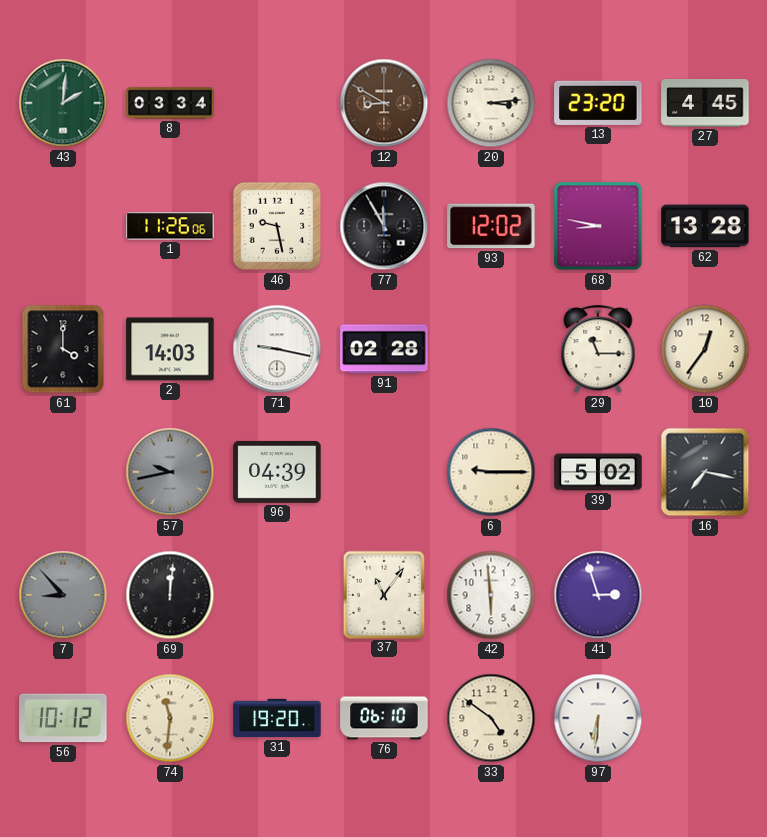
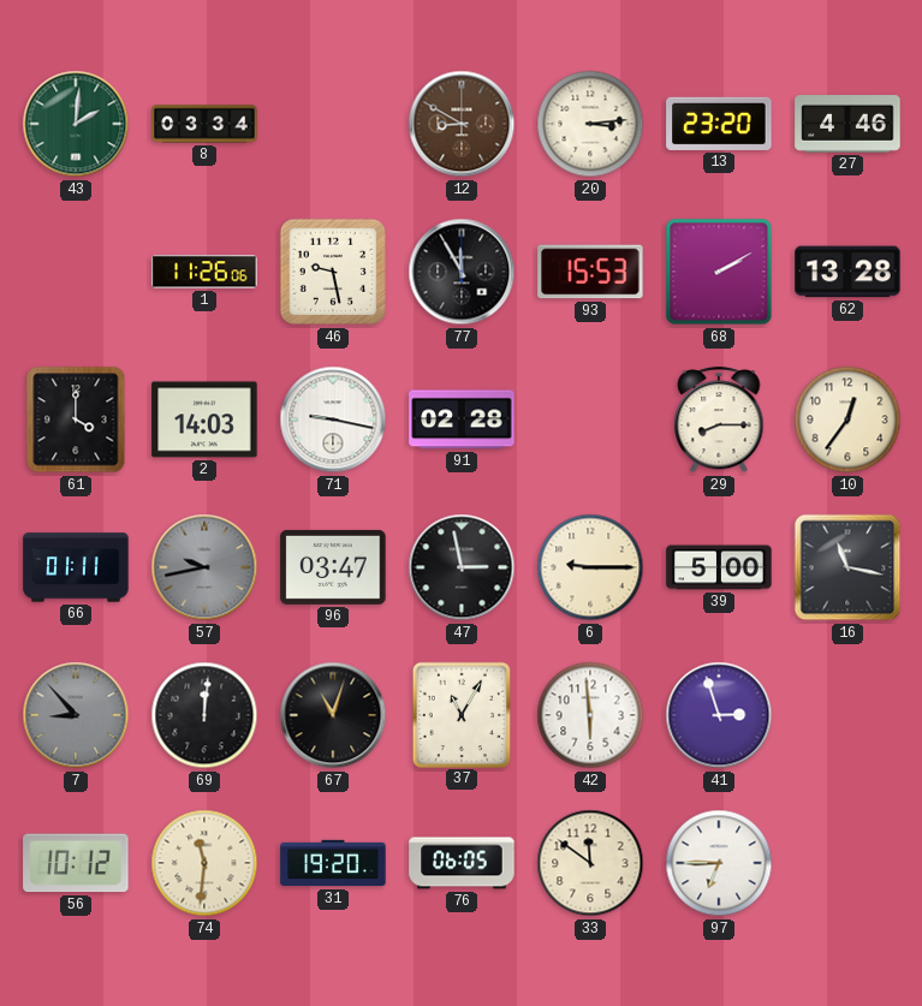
27: 4:45 -> 4:46 (847, 125)
93: 12:02 -> 15:53 (590, 272)
68: 8:47 -> 2:10 (719, 272)
29: 11:15 -> 8:15 (719, 421)
66: none -> 01:11 (76, 567)
96: 04:39 -> 03:47 (333, 567)
47: none -> 2:58 (462, 567)
39: 5:02 -> 5:00 (719, 567)
16: 7:17 -> 11:17 (847, 567)
67: none -> 11:03 (333, 715)
37: 11:06 -> 11:05 (460, 714)
76: 06:10 -> 06:05 (462, 863)
33: 4:51 -> 11:51 (590, 863)
97: 6:31 -> 6:45 (719, 863)
